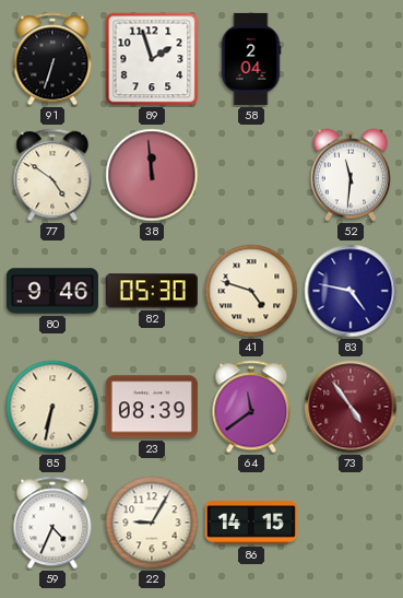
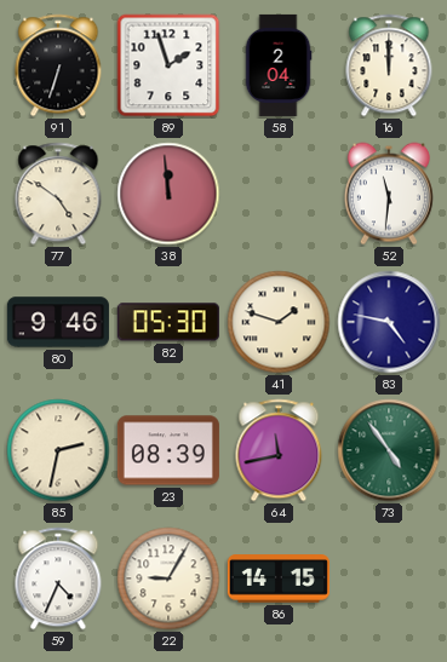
16: none -> 12:00 (389, 65)
41: 4:48 -> 1:48 (279, 322)
85: 6:32 -> 2:32 (58, 450)
64: 11:39 -> 11:43 (279, 450)
73 dial: burgundy -> green (389, 450)
